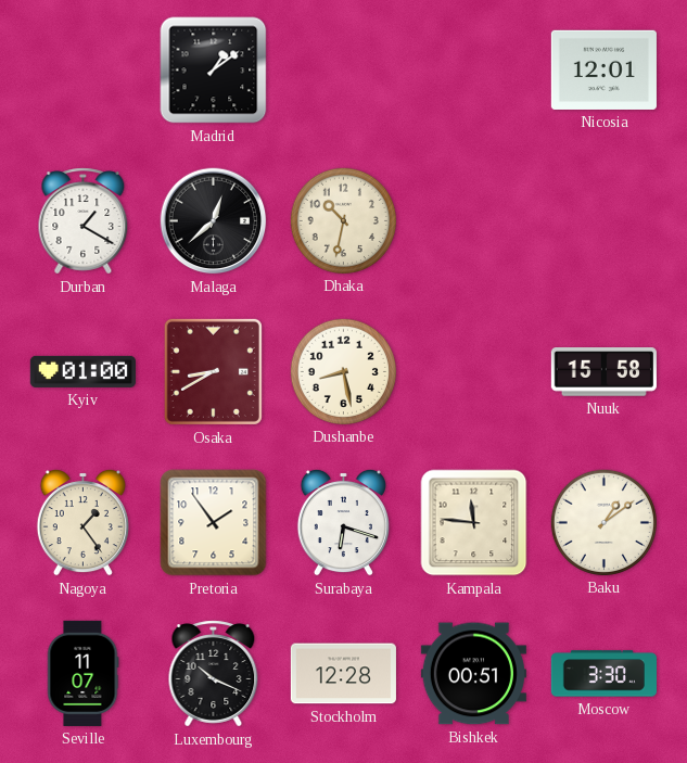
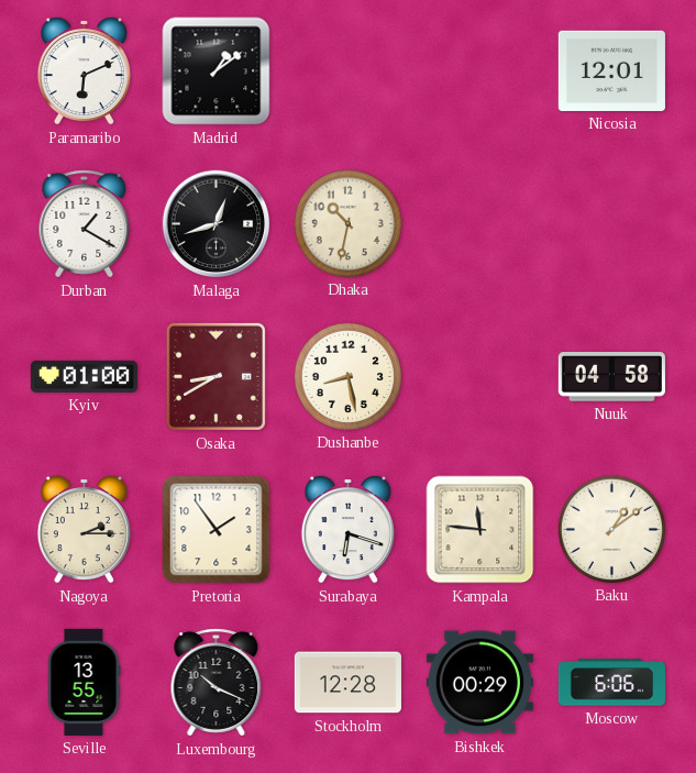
Paramaribo: none -> 6:11 (84, 70)
Malaga: 12:38 -> 12:42 (217, 224)
Nuuk: 15:58 -> 04:58 (611, 377)
Nagoya: 1:24 -> 2:15 (84, 529)
Seville: 11:07 -> 13:55 (84, 682)
Bishkek: 00:51 -> 00:29 (479, 683)
Moscow: 3:30 -> 6:06 (611, 683)
